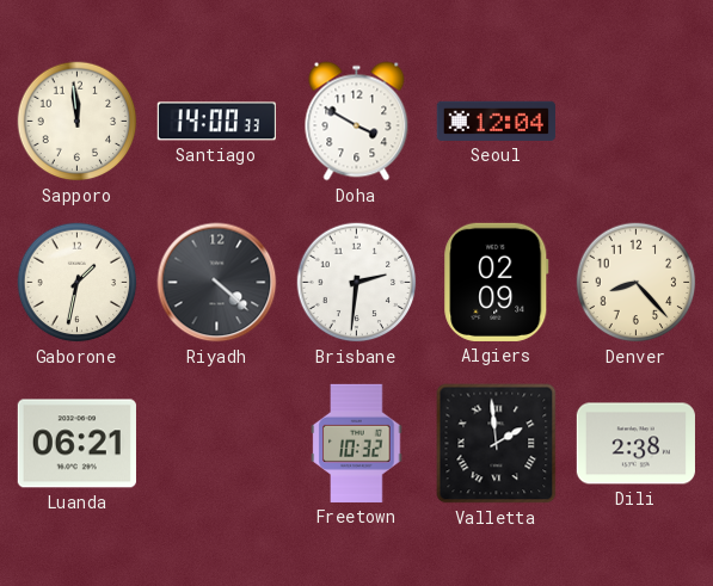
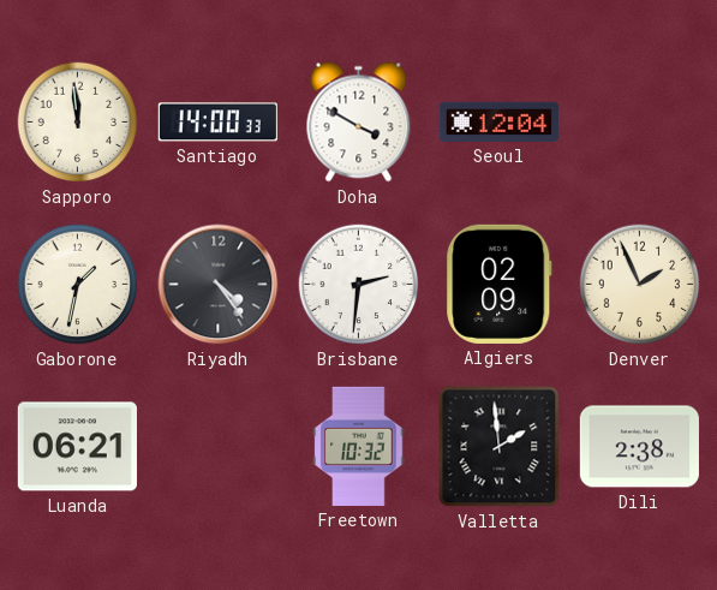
Riyadh: 4:22 -> 4:24 (219, 285)
Denver: 8:23 -> 1:56 (640, 285)
